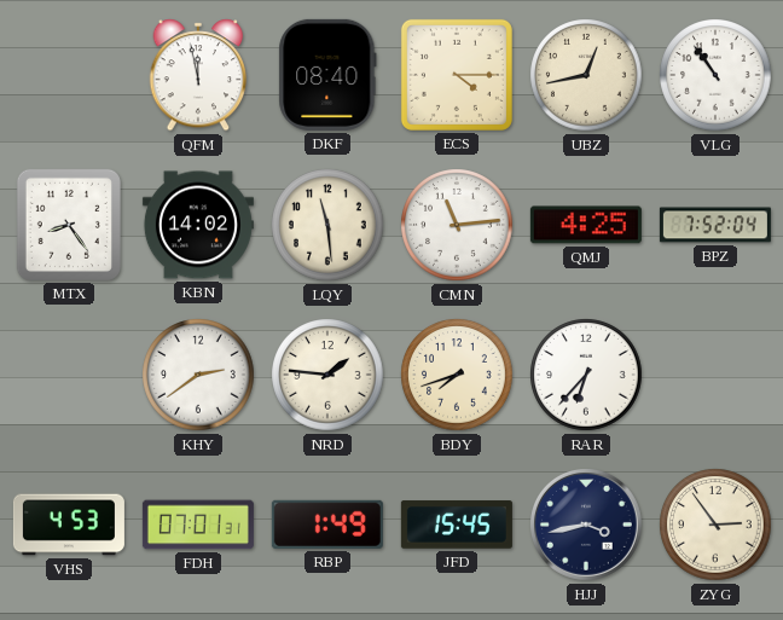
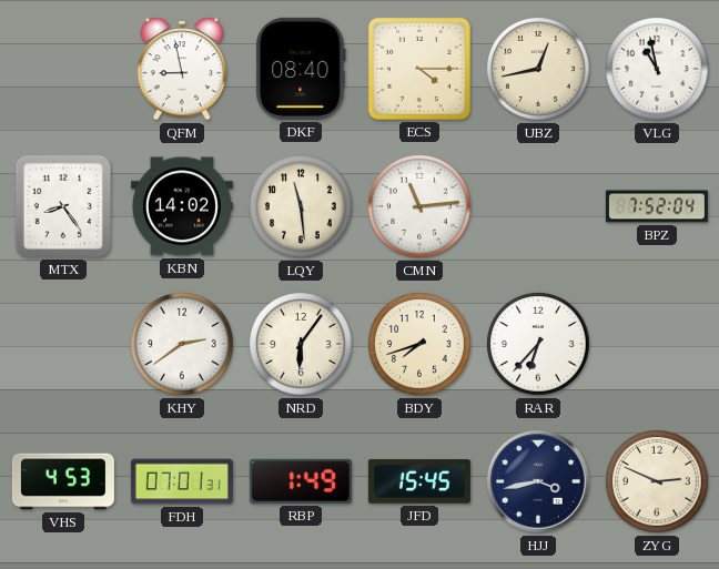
QFM: 11:58 -> 8:58 (182, 69)
VLG: 10:54 -> 10:58 (657, 69)
QMJ: 4:25 -> none (586, 225)
NRD: 1:46 -> 6:06 (301, 344)
ZYG: 2:54 -> 2:49 (657, 481)
